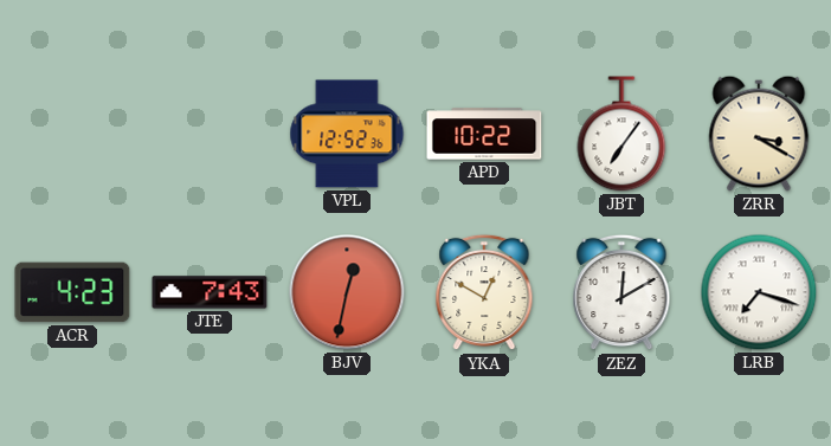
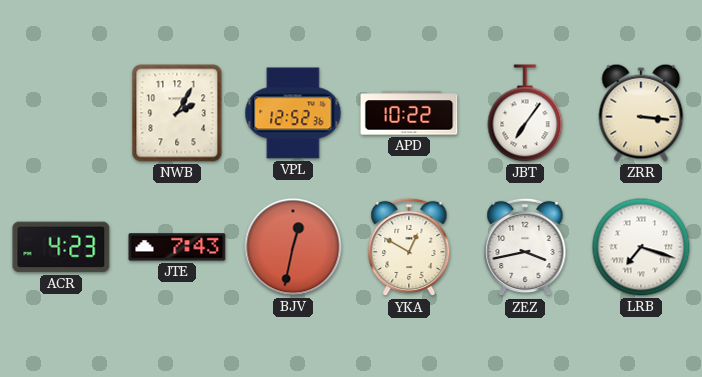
NWB: none -> 2:05 (177, 113)
ZRR: 3:20 -> 3:16 (641, 113)
ZEZ: 12:10 -> 3:43 (525, 247)
